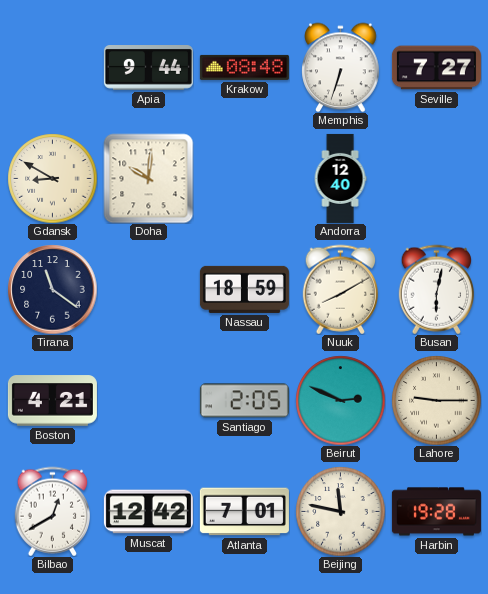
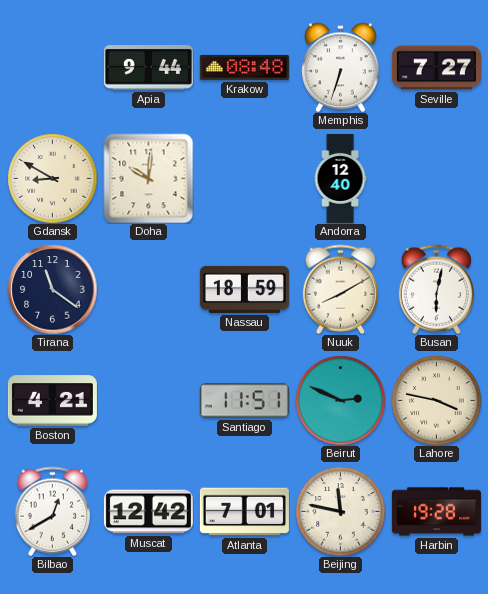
Santiago: 2:05 -> 11:51 (244, 401)
Lahore: 9:15 -> 3:47 (436, 400)
